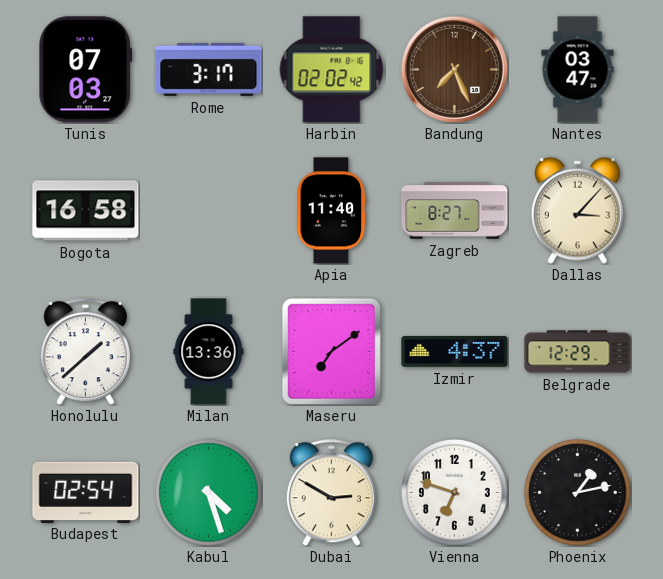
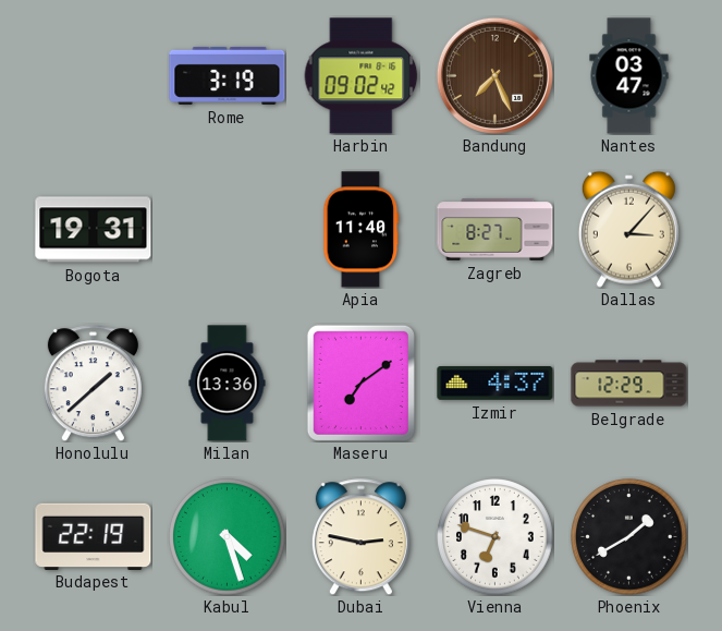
Tunis: 07:03 -> none (86, 70)
Rome: 3:17 -> 3:19 (228, 75)
Harbin: 02:02 -> 09:02 (362, 76)
Bogota: 16:58 -> 19:31 (94, 230)
Budapest: 02:54 -> 22:19 (94, 536)
Dubai: 2:50 -> 2:47 (360, 537)
Phoenix: 1:13 -> 1:40 (629, 537)
